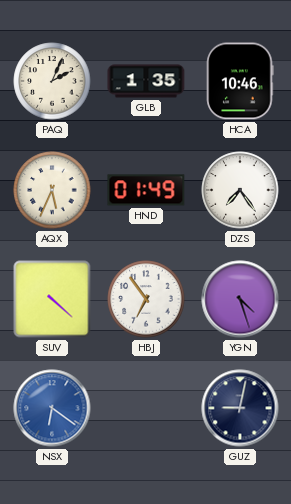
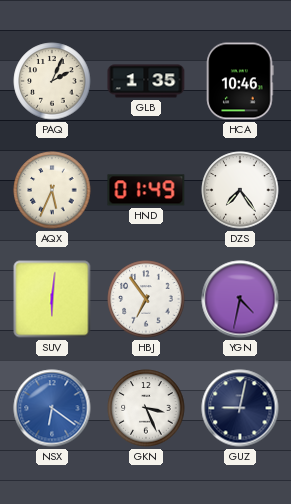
SUV: 4:22 -> 6:01 (52, 299)
YGN: 4:27 -> 4:32 (240, 299)
GKN: none -> 3:26 (146, 408)
